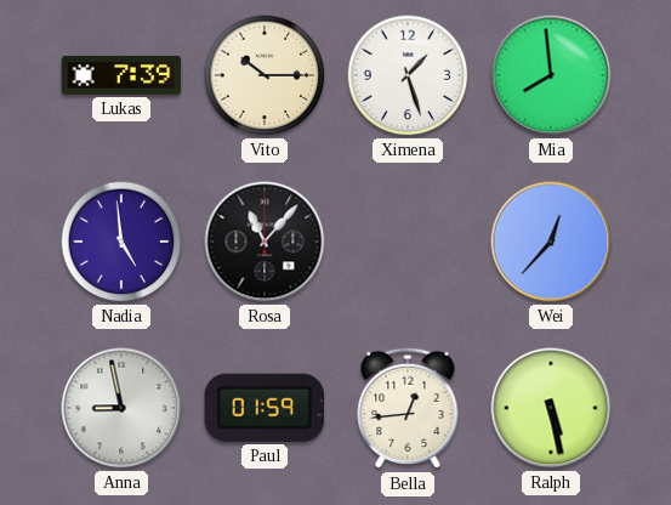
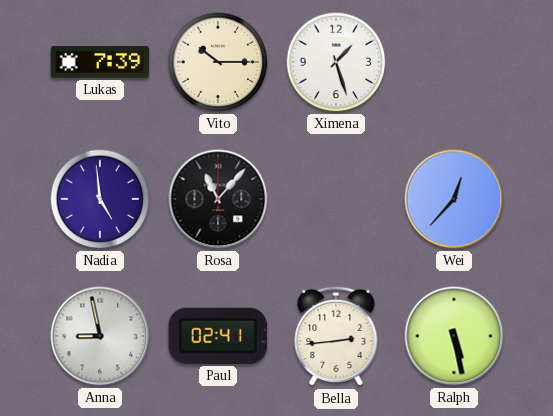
Mia: 7:59 -> none (551, 75)
Paul: 01:59 -> 02:41 (217, 336)
Bella: 12:44 -> 2:44 (336, 336)
